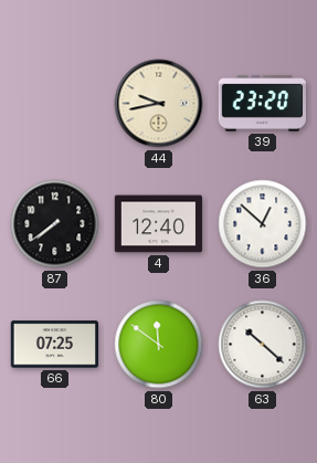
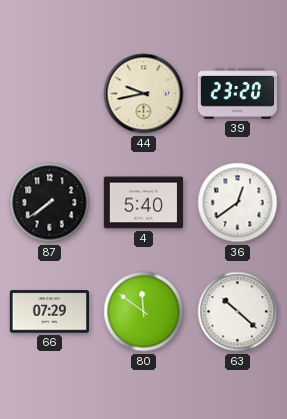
4: 12:40 -> 5:40 (144, 203)
36: 12:52 -> 12:39 (238, 203)
66: 07:25 -> 07:29 (50, 312)
